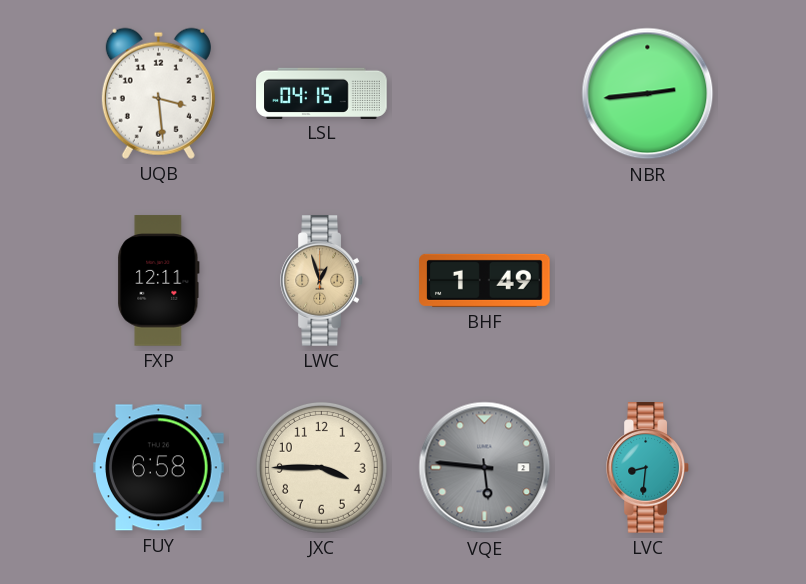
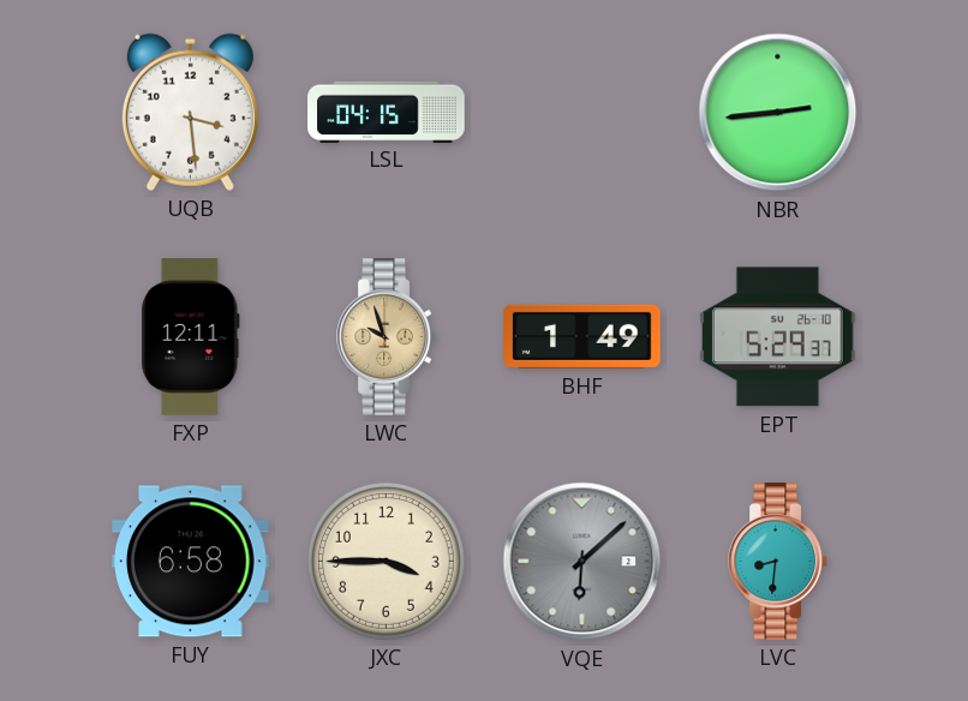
LWC: 12:57 -> 9:57 (387, 337)
EPT: none -> 5:29 (778, 337)
VQE: 5:46 -> 6:08 (582, 562)
